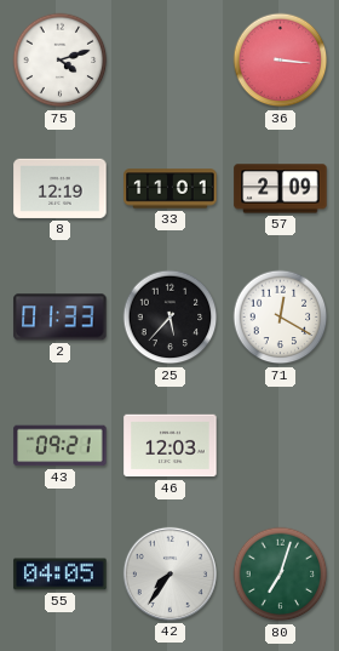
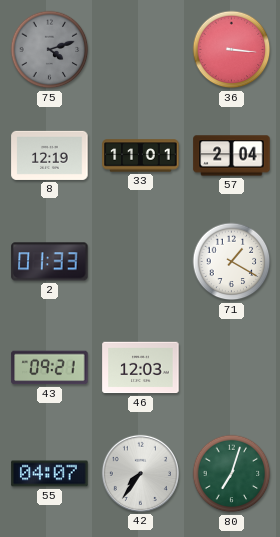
75 dial: white -> grey (50, 50)
57: 2:09 -> 2:04 (232, 156)
25: 5:37 -> none (171, 318)
71: 12:20 -> 1:20 (232, 262)
55: 04:05 -> 04:07 (50, 474)
